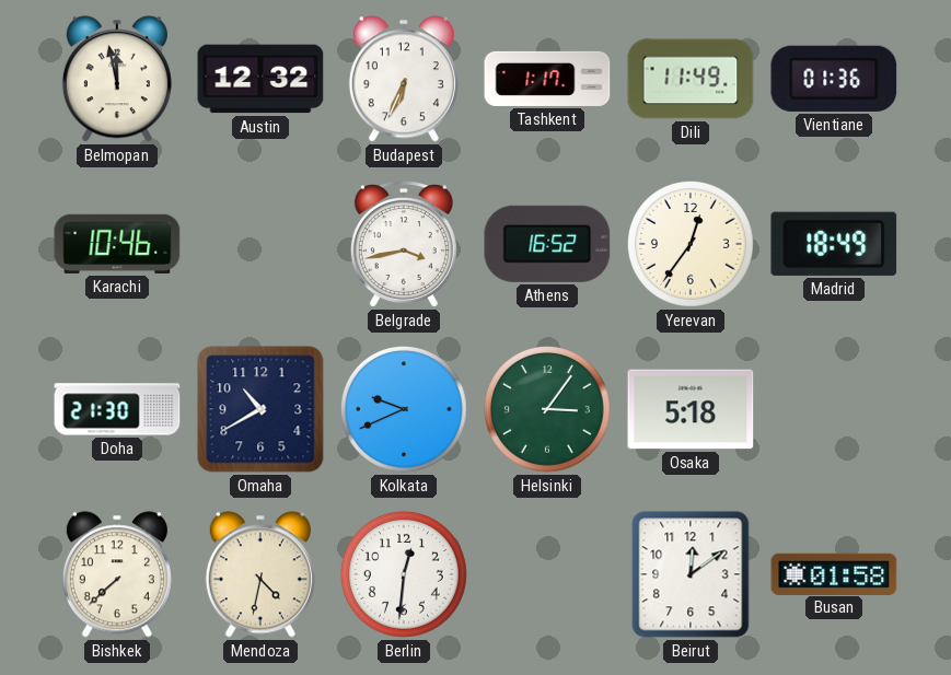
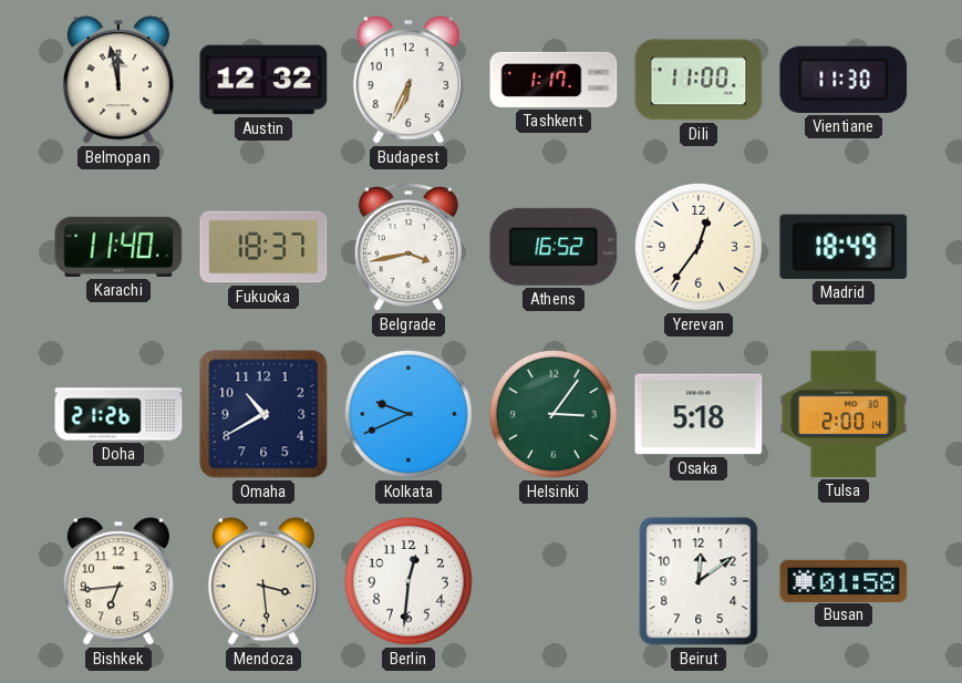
Dili: 11:49 -> 11:00 (699, 80)
Vientiane: 01:36 -> 11:30 (844, 80)
Karachi: 10:46 -> 11:40 (118, 247)
Fukuoka: none -> 18:37 (263, 247)
Doha: 21:30 -> 21:26 (118, 414)
Tulsa: none -> 2:00 (844, 414)
Bishkek: 7:38 -> 6:44 (118, 581)
Mendoza: 4:32 -> 3:29 (263, 581)
